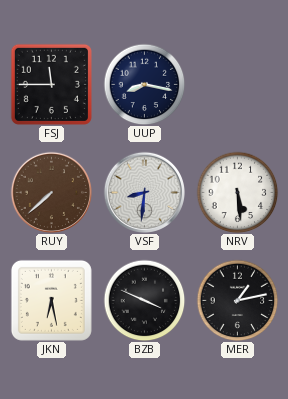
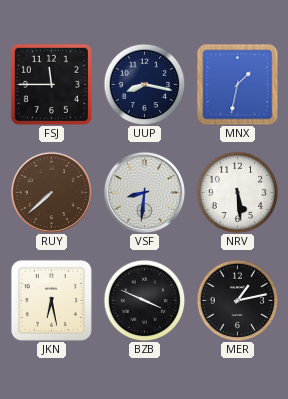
MNX: none -> 1:32 (237, 84)
